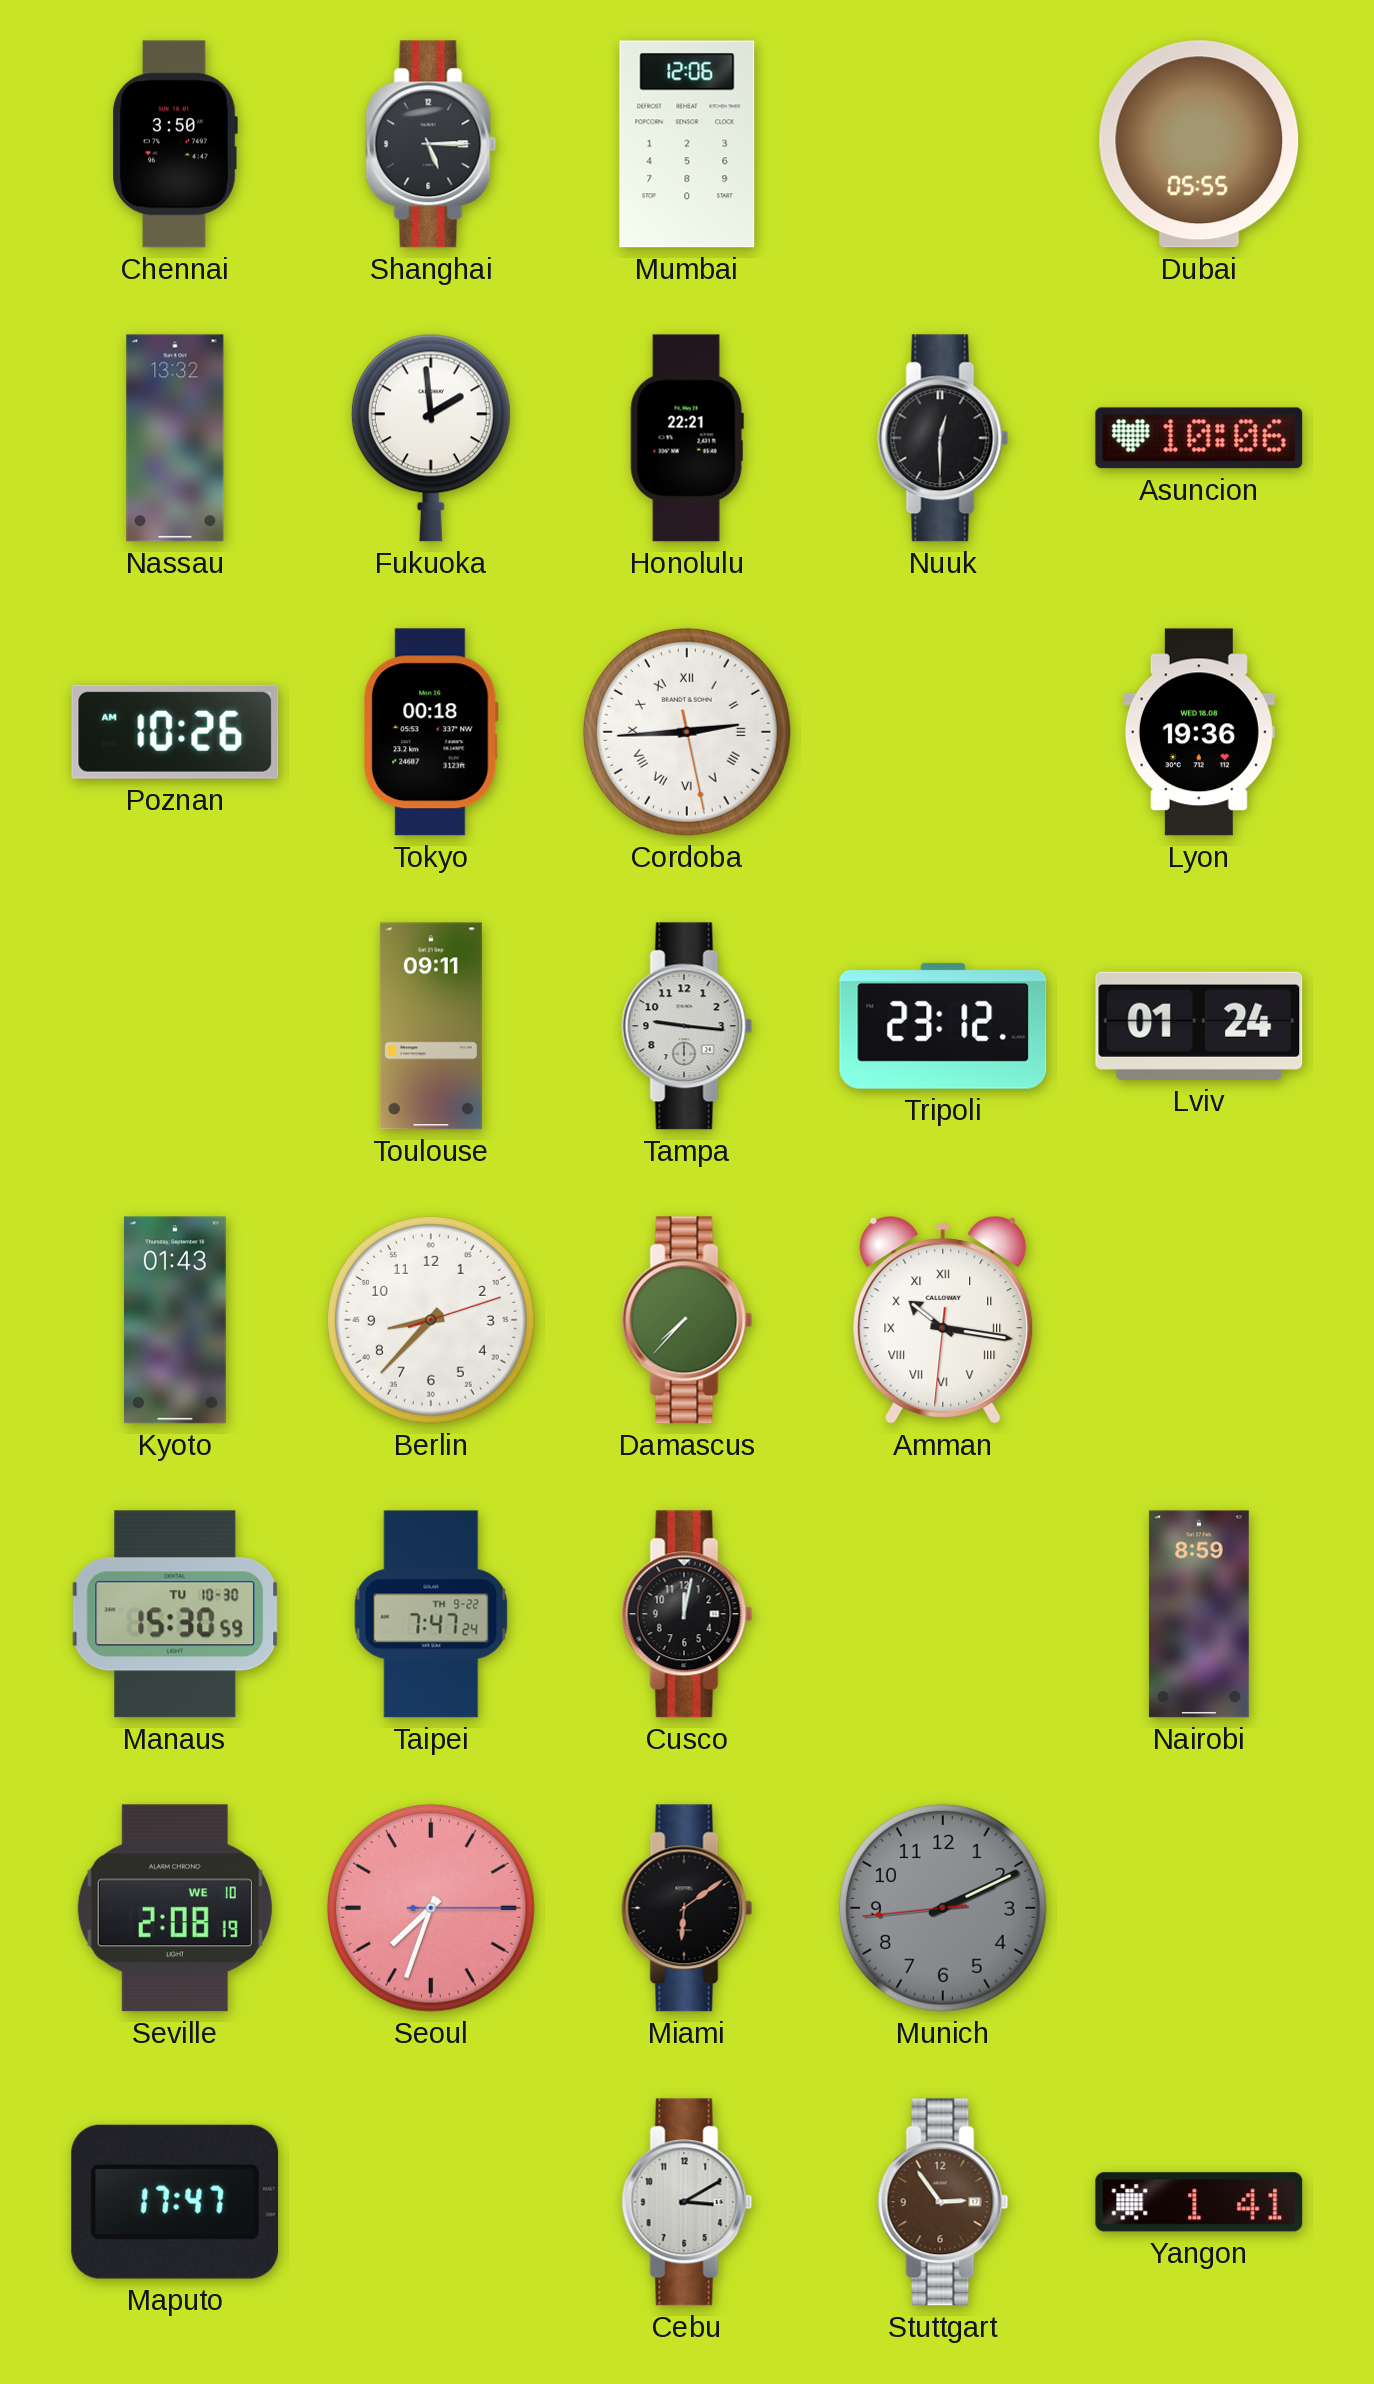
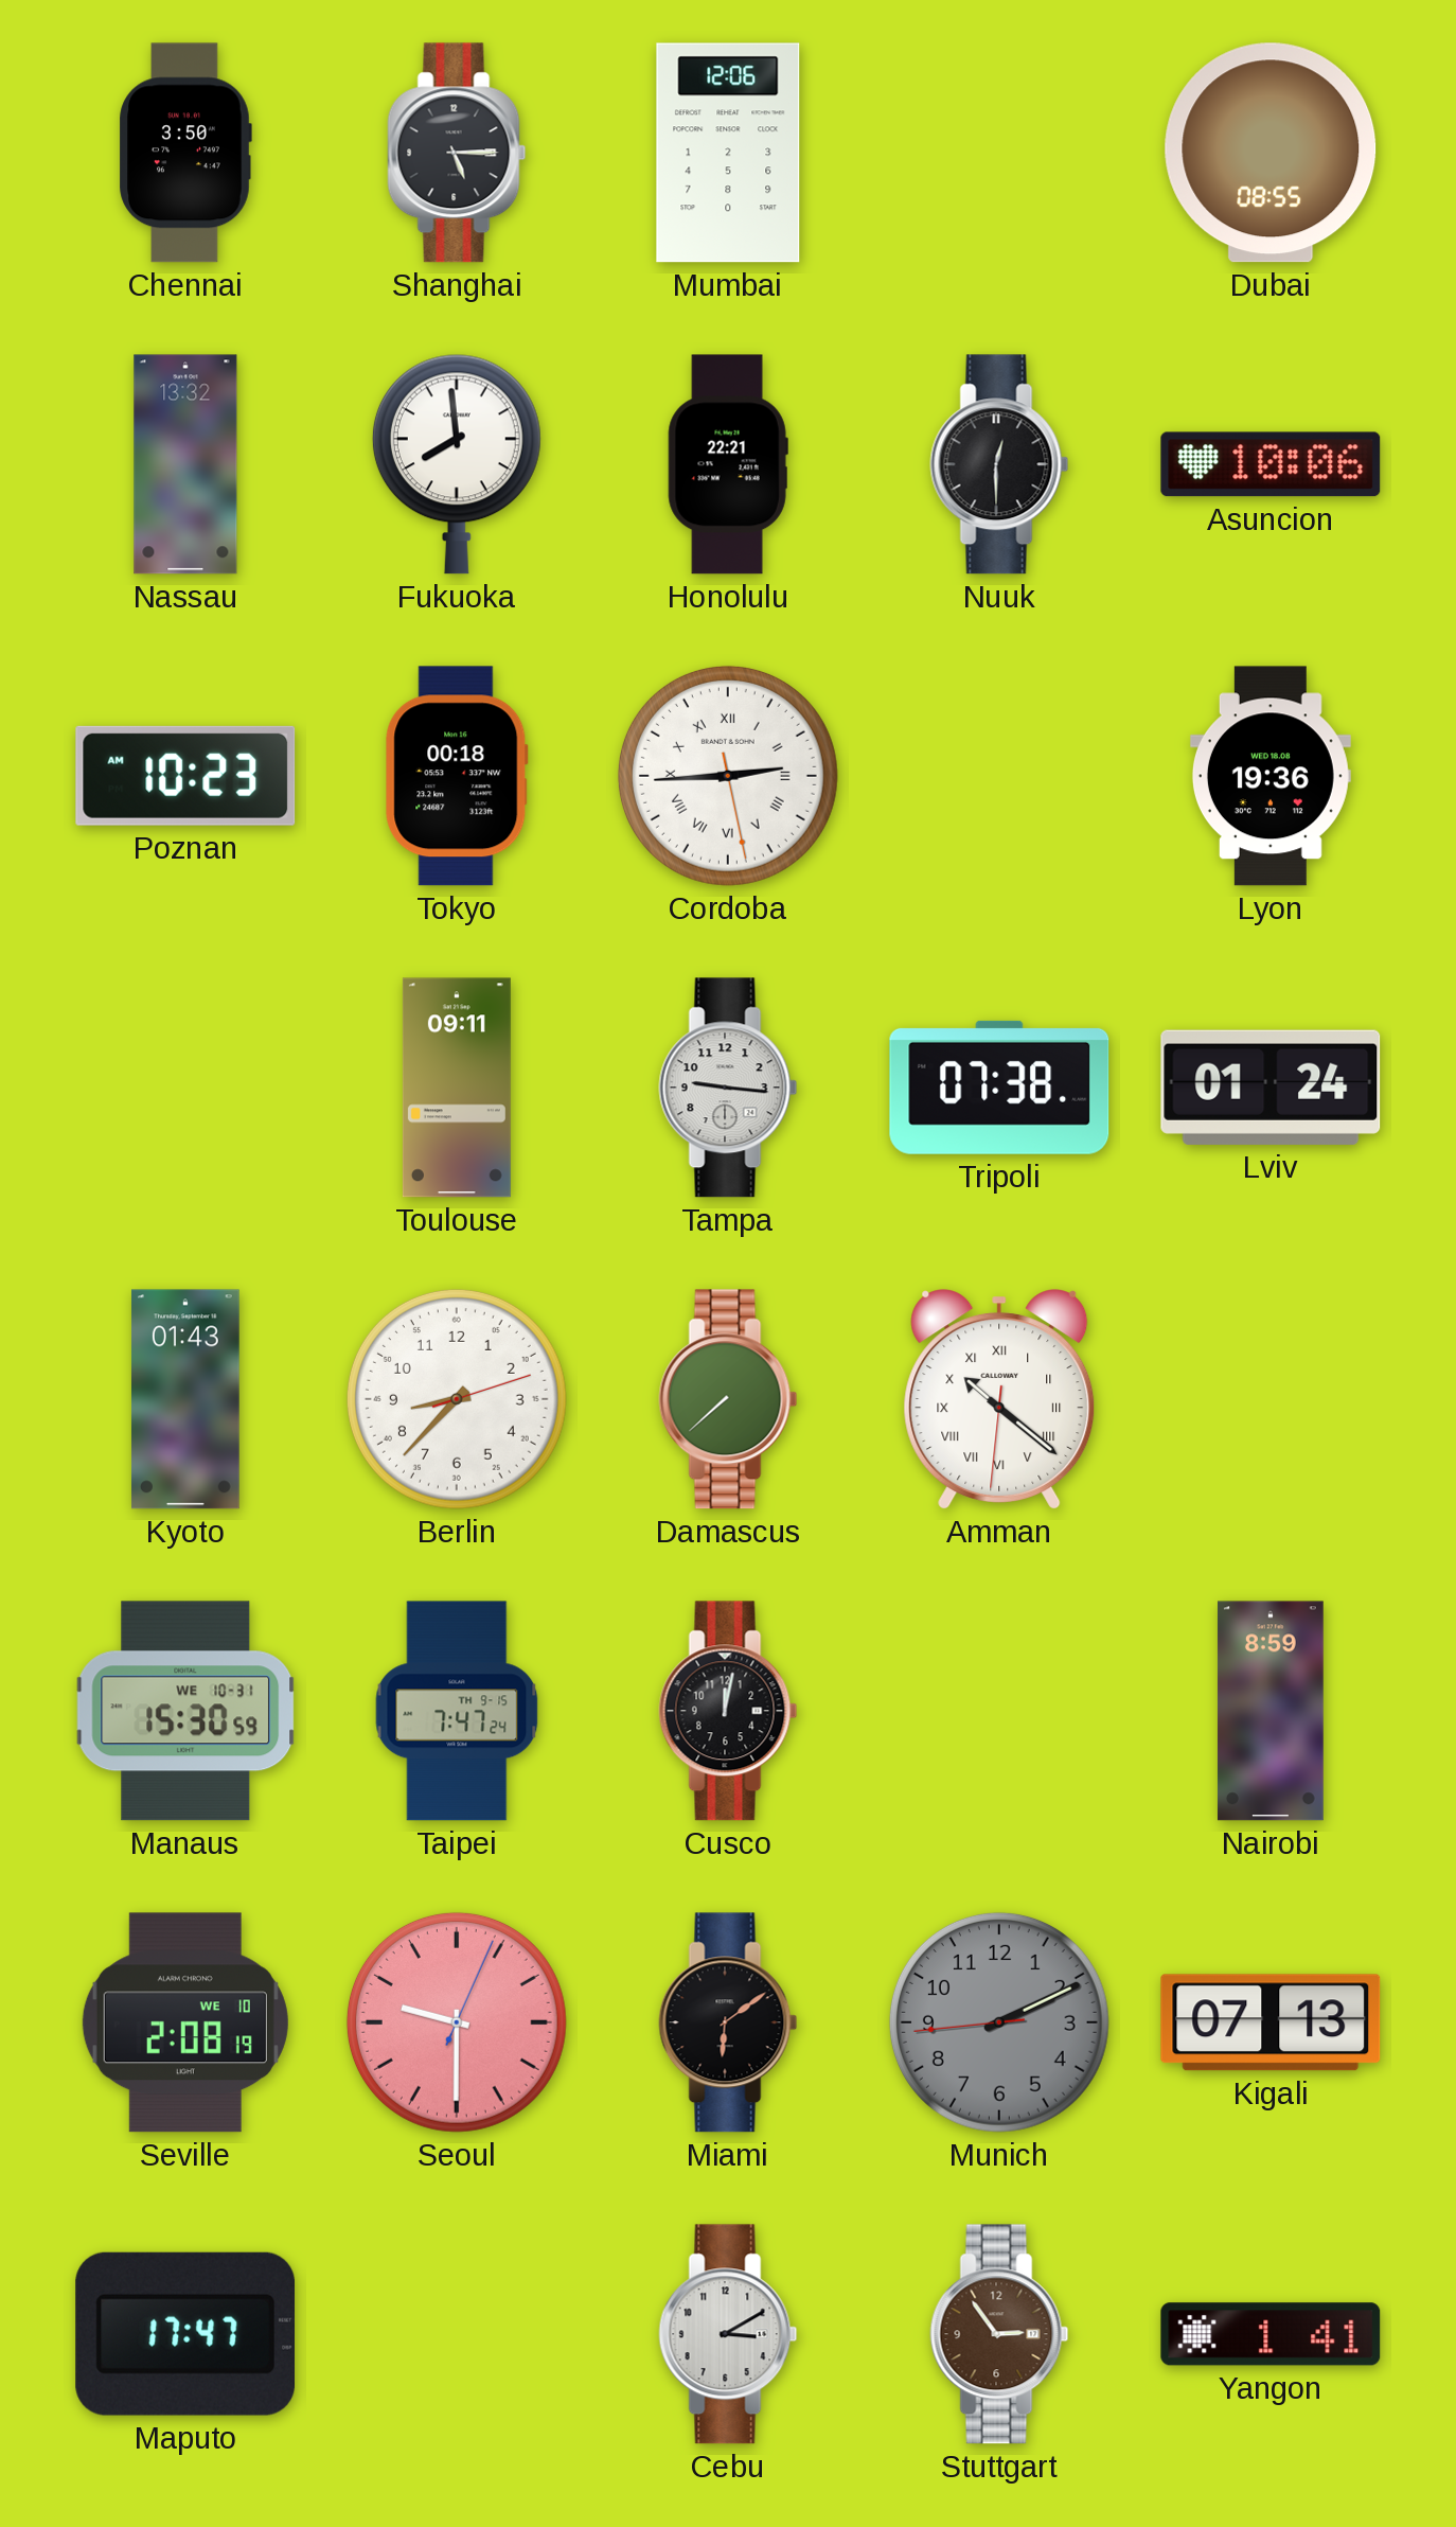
Dubai: 05:55 -> 08:55 (1271, 153)
Fukuoka: 1:59 -> 7:59 (457, 464)
Poznan: 10:26 -> 10:23 (185, 776)
Tripoli: 23:12 -> 07:38 (999, 1088)
Damascus: 7:37 -> 7:38 (728, 1399)
Amman: 10:16 -> 10:21 (999, 1399)
Manaus date: TU 10-30 -> WE 10-31 (185, 1711)
Taipei date: TH 9-22 -> TH 9-15 (457, 1711)
Seoul: 7:33 -> 9:30 (457, 2022)
Kigali: none -> 07:13 (1271, 2022)
